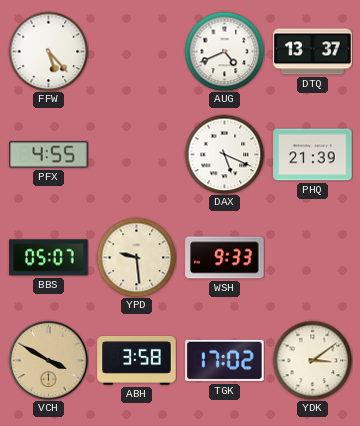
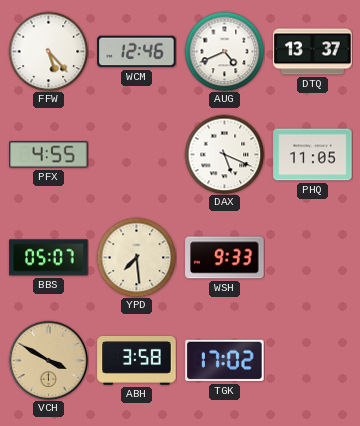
WCM: none -> 12:46 (137, 52)
PHQ: 21:39 -> 11:05 (313, 155)
YPD: 9:29 -> 7:29 (136, 257)
YDK: 3:09 -> none (312, 360)
